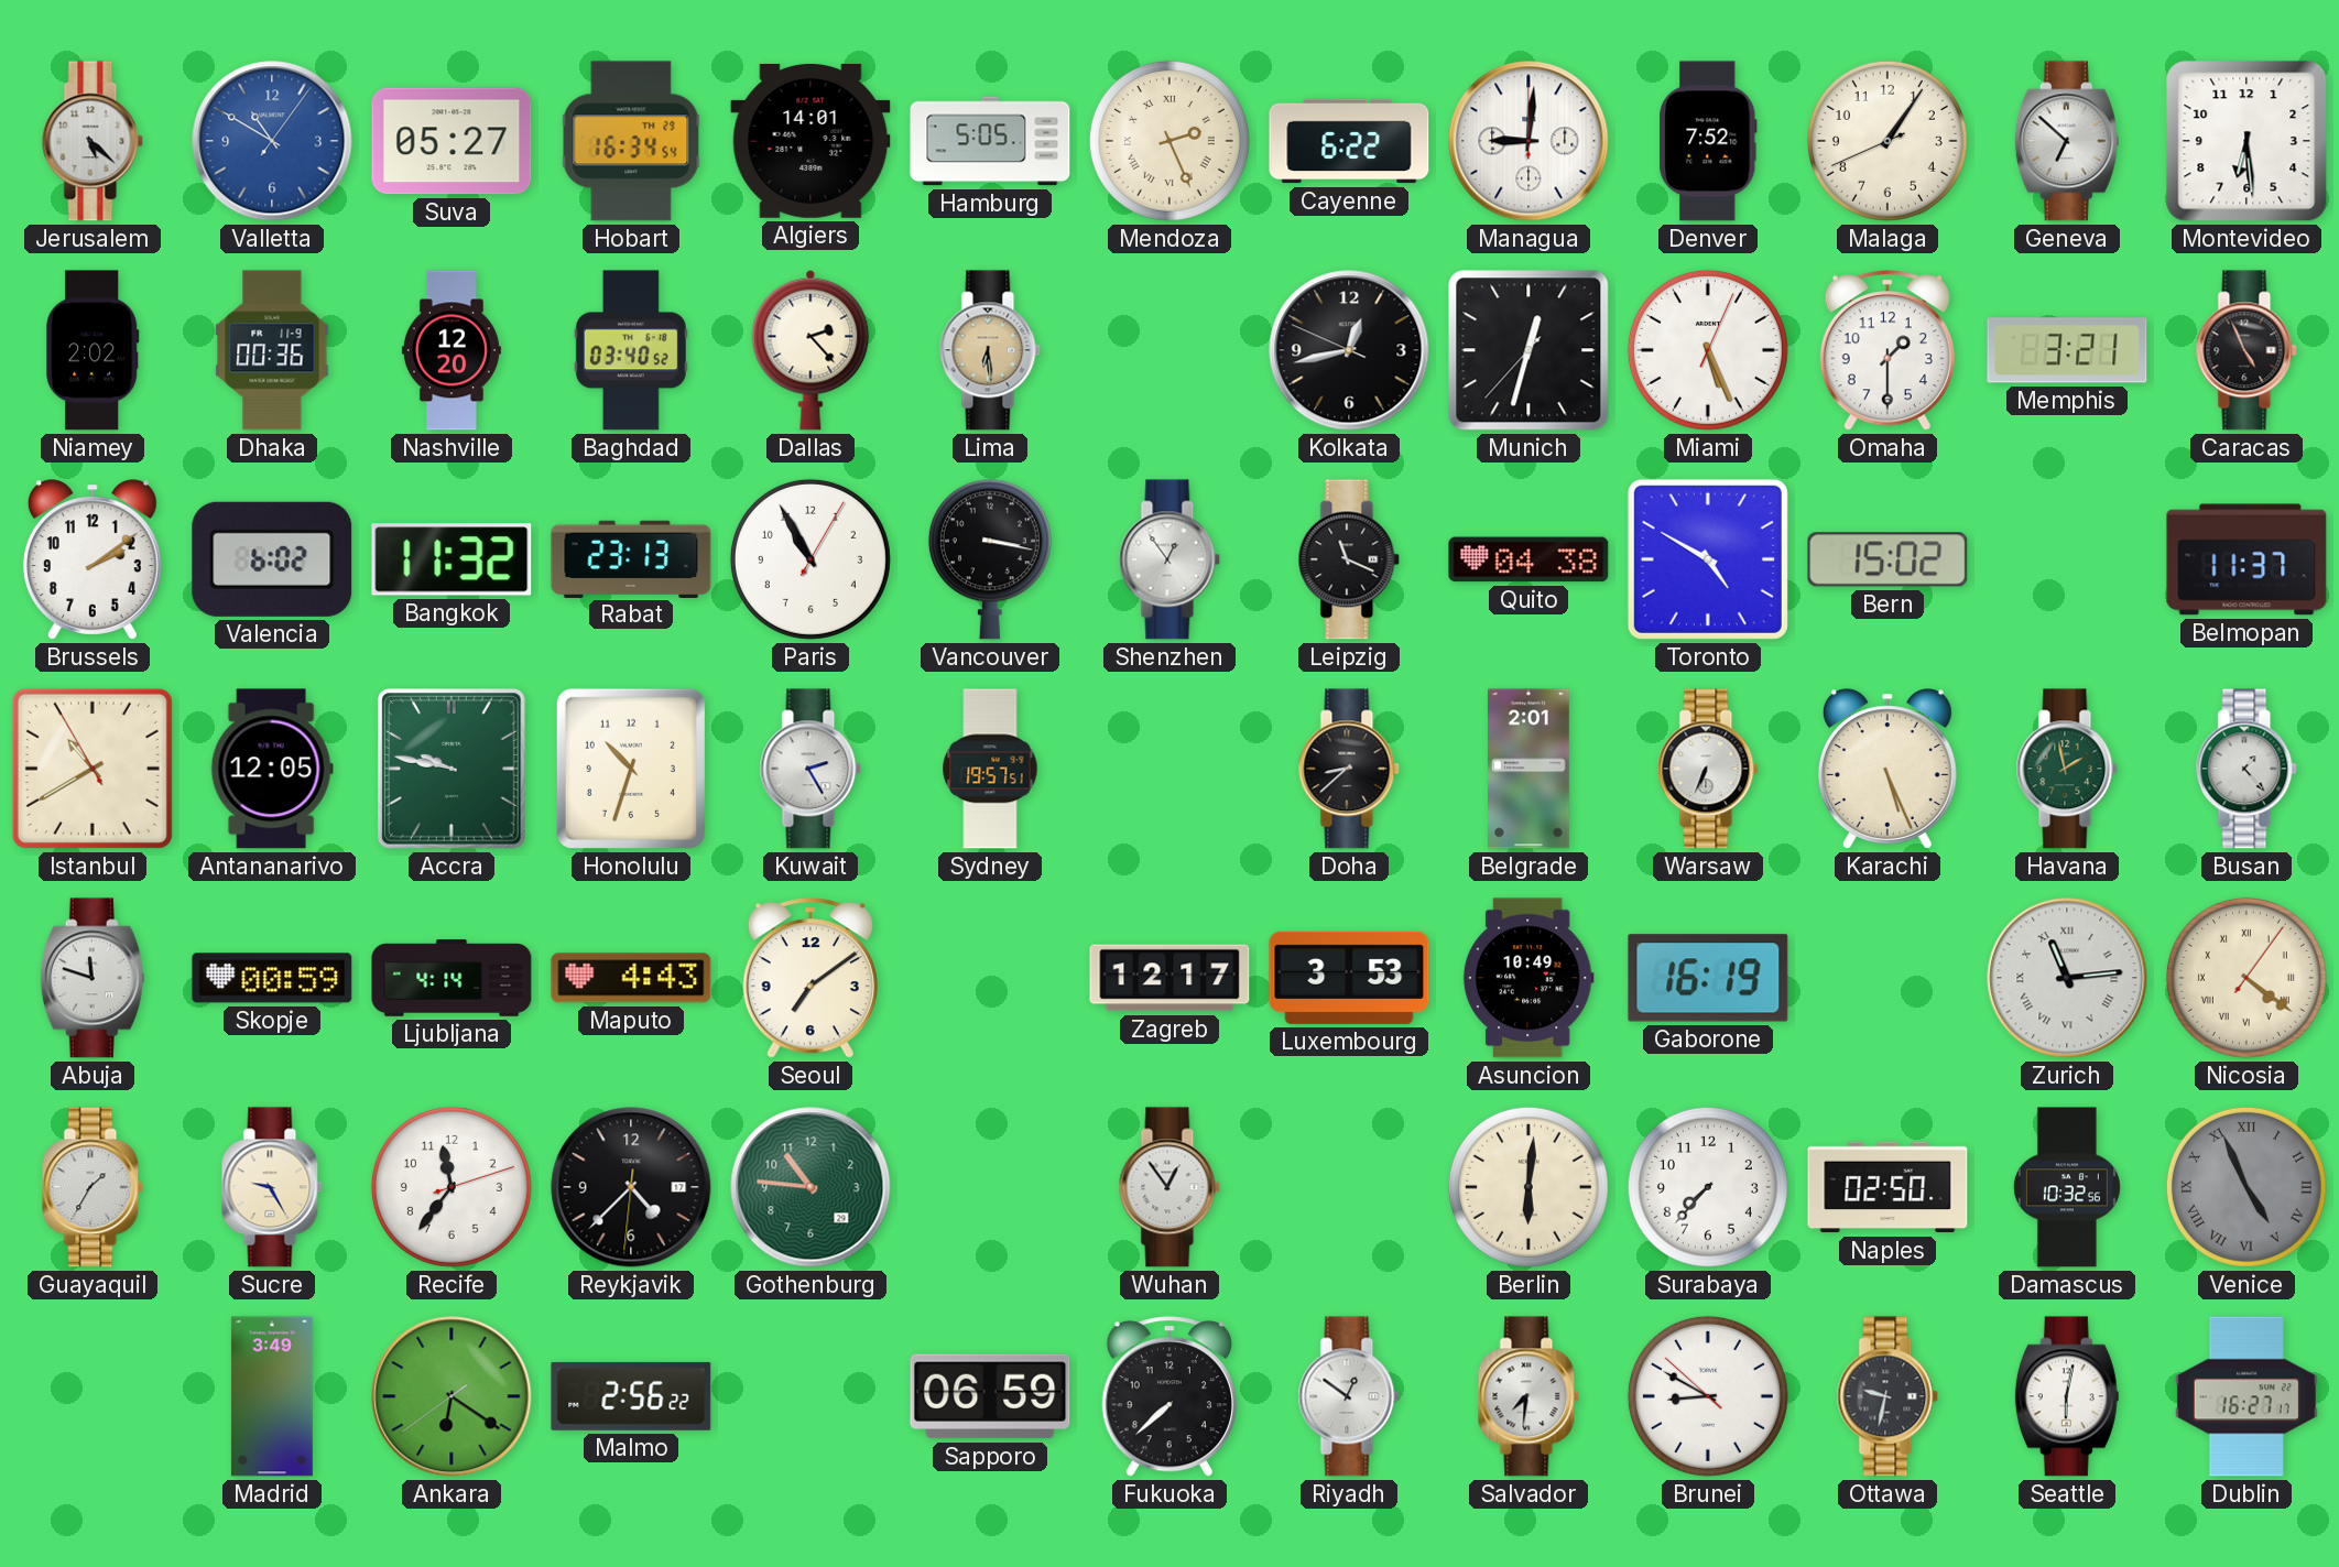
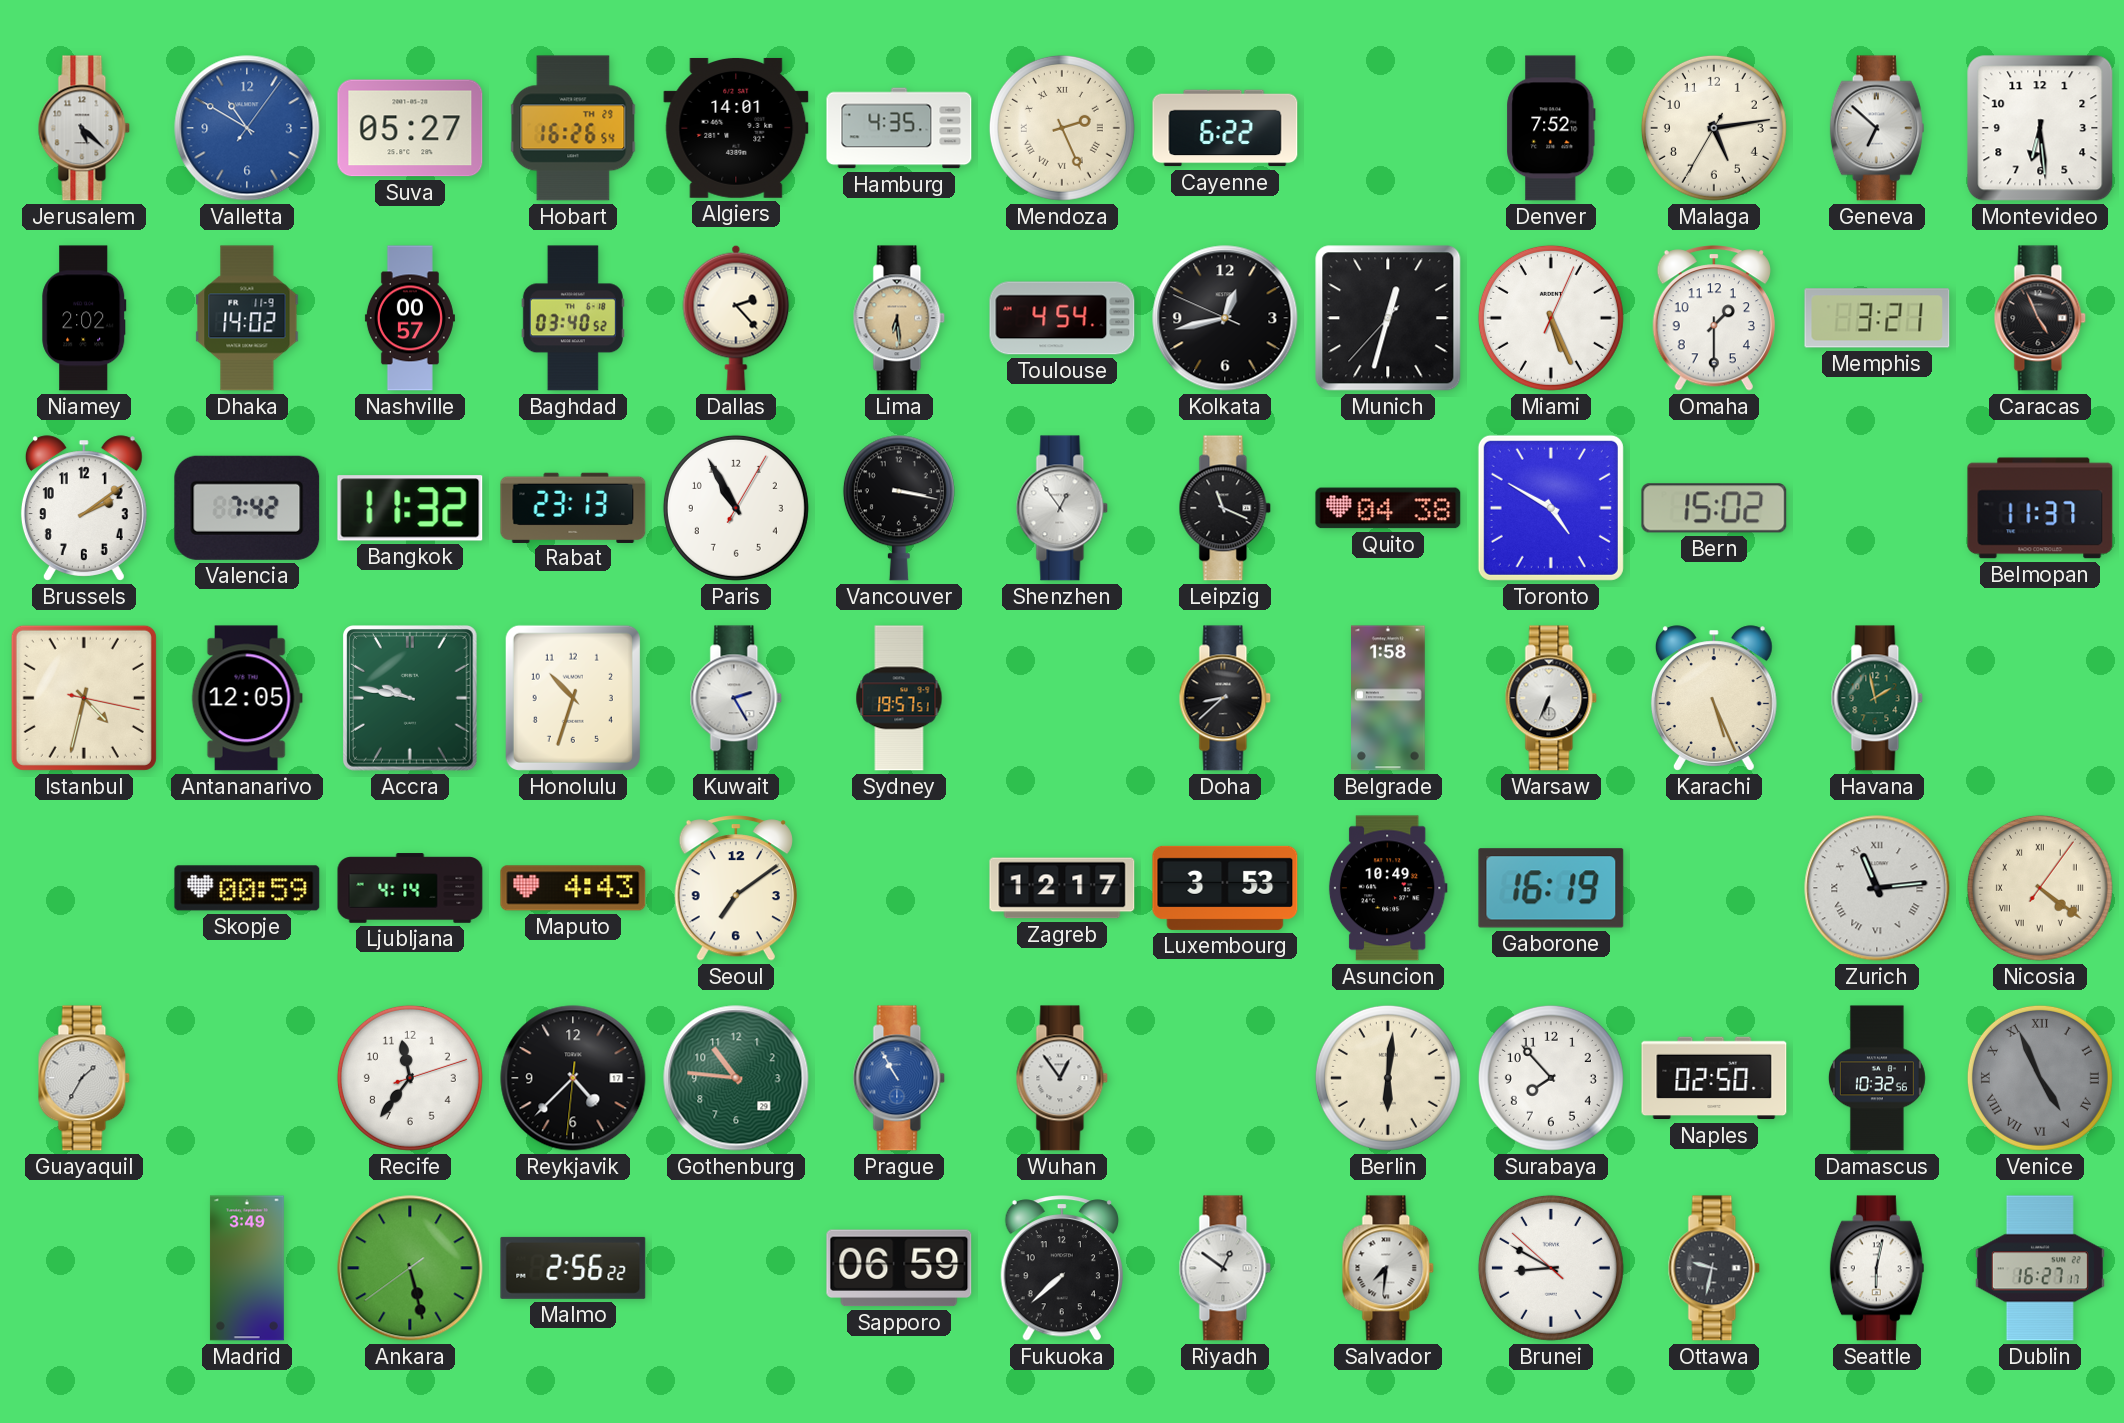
Hobart: 16:34 -> 16:26 (573, 128)
Hamburg: 5:05 -> 4:35 (899, 128)
Managua: 9:01 -> none (1528, 141)
Malaga: 1:05 -> 5:13 (1714, 128)
Dhaka: 00:36 -> 14:02 (247, 318)
Nashville: 12:20 -> 00:57 (410, 318)
Toulouse: none -> 4:54 (1062, 318)
Valencia: 6:02 -> 7:42 (247, 508)
Istanbul: 10:39 -> 4:32 (84, 698)
Belgrade: 2:01 -> 1:58 (1389, 698)
Busan: 1:23 -> none (2246, 769)
Abuja: 11:48 -> none (93, 978)
Sucre: 9:25 -> none (272, 1187)
Prague: none -> 10:55 (899, 1078)
Surabaya: 7:37 -> 7:53 (1551, 1078)
Ankara: 6:20 -> 5:27 (410, 1268)
